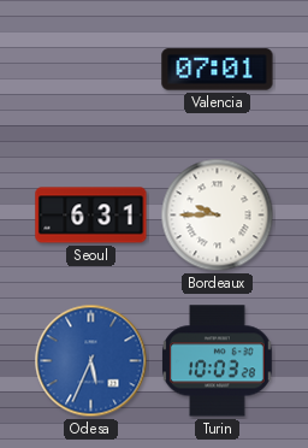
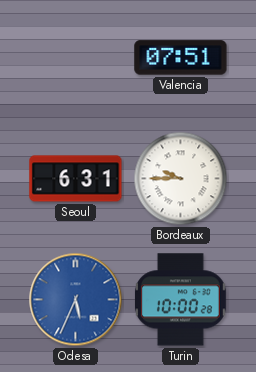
Valencia: 07:01 -> 07:51 (181, 58)
Turin: 10:03 -> 10:00 (181, 300)
